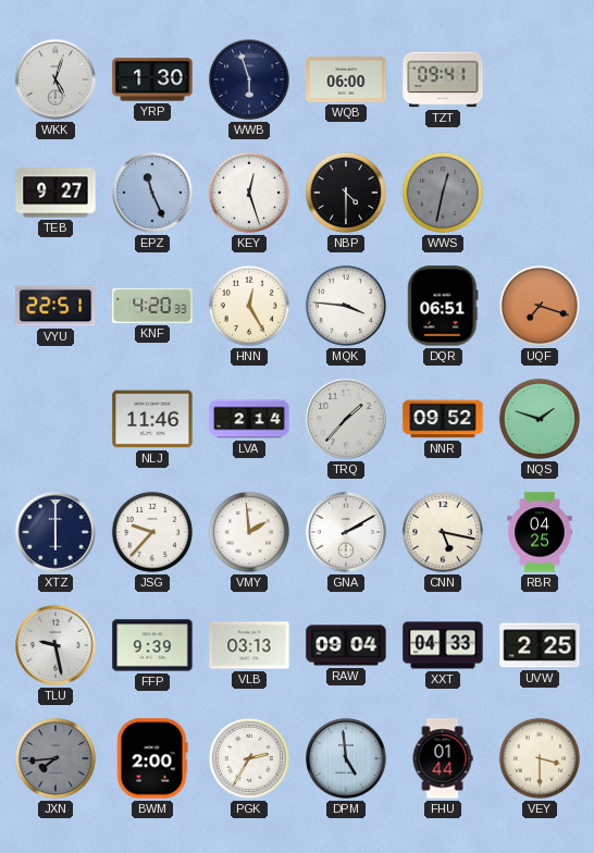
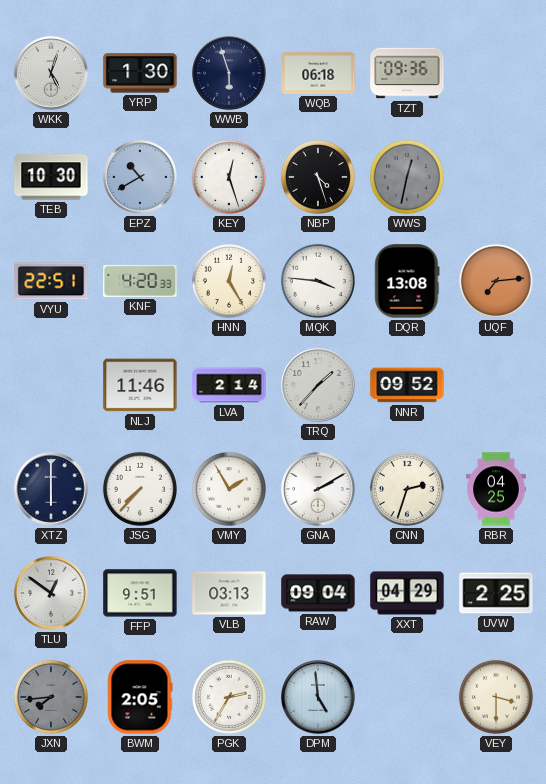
WQB: 06:00 -> 06:18 (318, 73)
TZT: 09:41 -> 09:36 (407, 73)
TEB: 9:27 -> 10:30 (51, 177)
EPZ: 11:26 -> 10:40 (140, 177)
NBP: 4:30 -> 4:27 (318, 177)
DQR: 06:51 -> 13:08 (407, 281)
UQF: 7:18 -> 7:14 (496, 281)
NQS: 1:48 -> none (540, 419)
JSG: 9:37 -> 7:37 (140, 489)
VMY: 1:59 -> 1:55 (229, 489)
CNN: 5:17 -> 2:33 (407, 489)
TLU: 9:28 -> 12:51 (51, 593)
FFP: 9:39 -> 9:51 (140, 593)
XXT: 04:33 -> 04:29 (407, 593)
BWM: 2:00 -> 2:05 (140, 697)
FHU: 01:44 -> none (443, 758)
